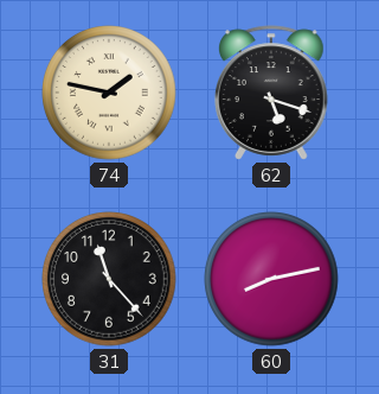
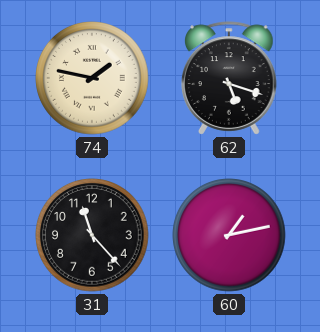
60: 8:13 -> 1:13 (229, 235)
